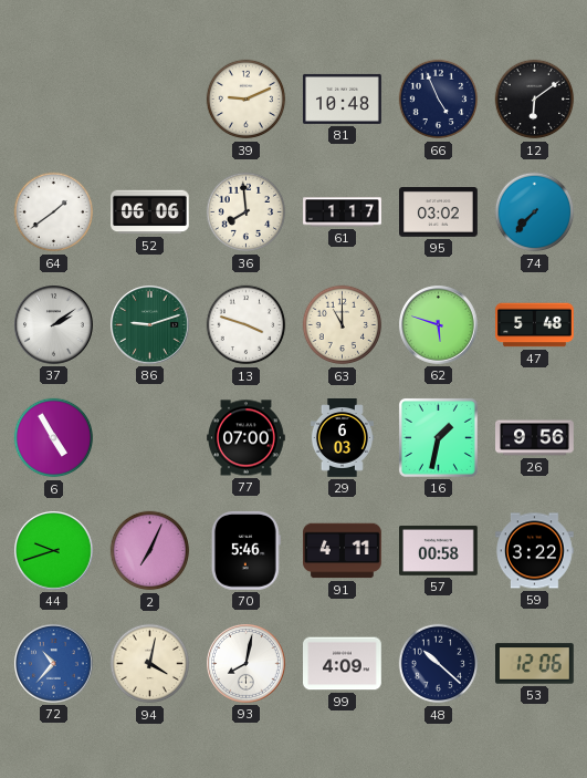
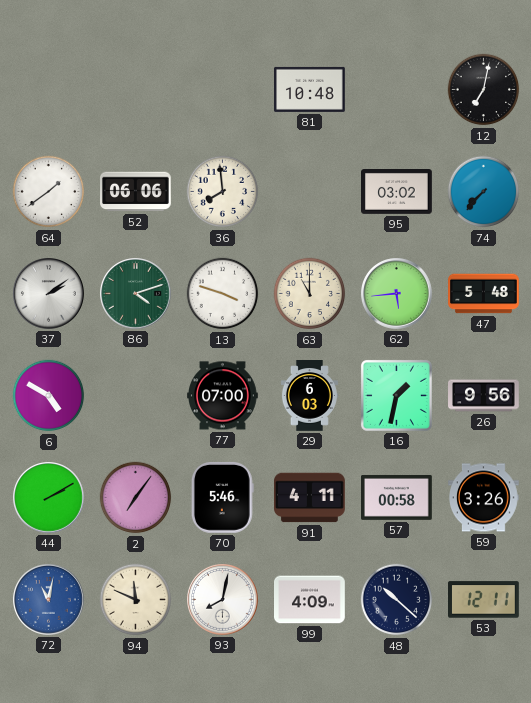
39: 9:11 -> none (247, 100)
66: 4:56 -> none (439, 100)
12: 6:09 -> 7:02 (484, 90)
61: 1:17 -> none (343, 212)
86: 9:12 -> 4:12 (136, 294)
62: 5:48 -> 5:44 (397, 294)
6: 4:55 -> 4:50 (49, 396)
44: 9:42 -> 2:10 (49, 498)
2: 7:04 -> 7:06 (136, 498)
59: 3:22 -> 3:26 (484, 498)
72: 10:37 -> 11:02 (49, 600)
94: 4:02 -> 11:49 (136, 600)
53: 12:06 -> 12:11 (484, 600)
